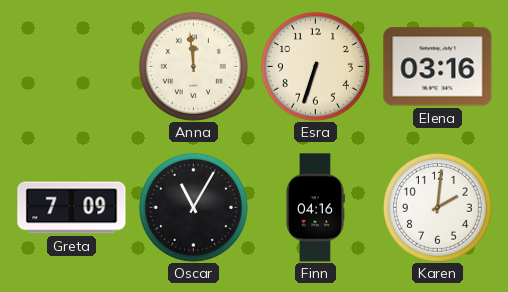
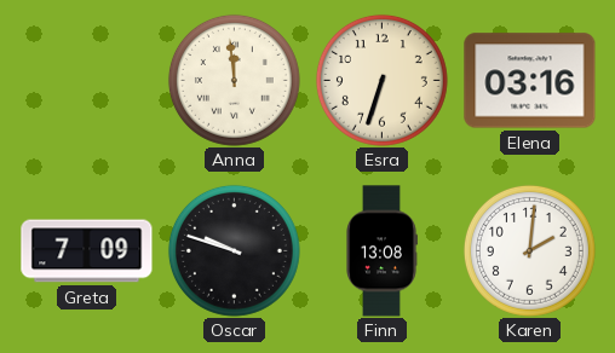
Oscar: 11:05 -> 9:48 (234, 250)
Finn: 04:16 -> 13:08 (381, 251)
